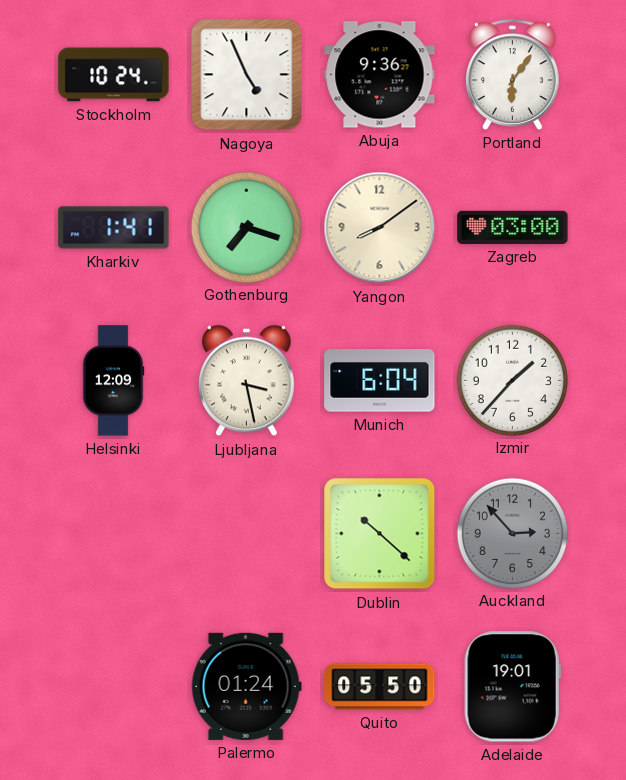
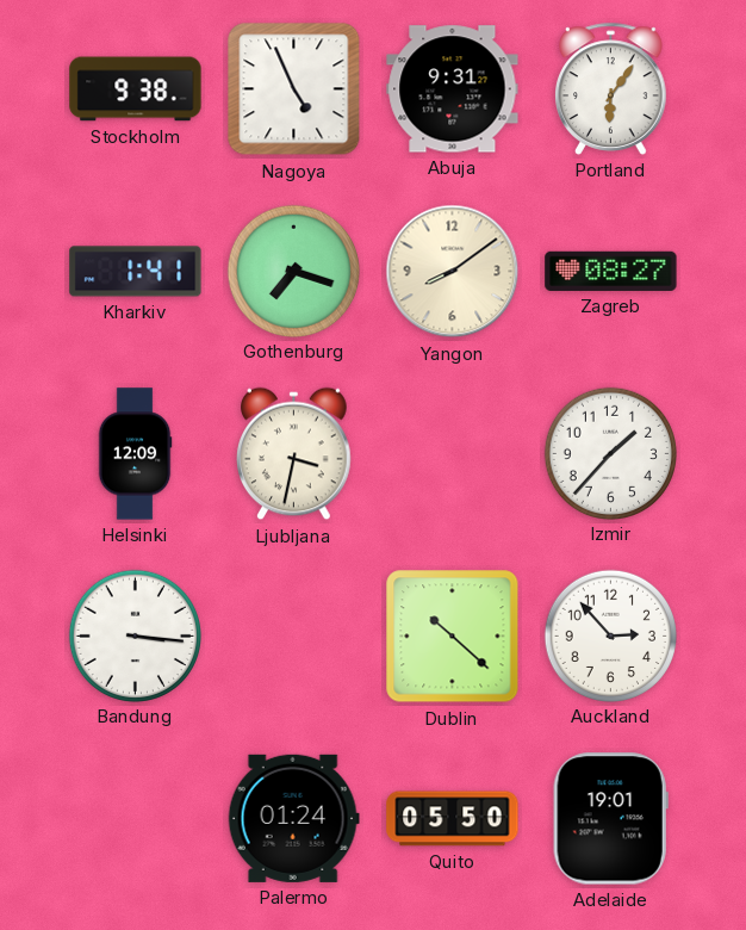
Stockholm: 10:24 -> 9:38 (136, 89)
Abuja: 9:36 -> 9:31 (453, 89)
Zagreb: 03:00 -> 08:27 (611, 271)
Ljubljana: 3:28 -> 3:32 (294, 454)
Munich: 6:04 -> none (380, 381)
Bandung: none -> 3:16 (135, 635)
Auckland dial: grey -> white (610, 635)
